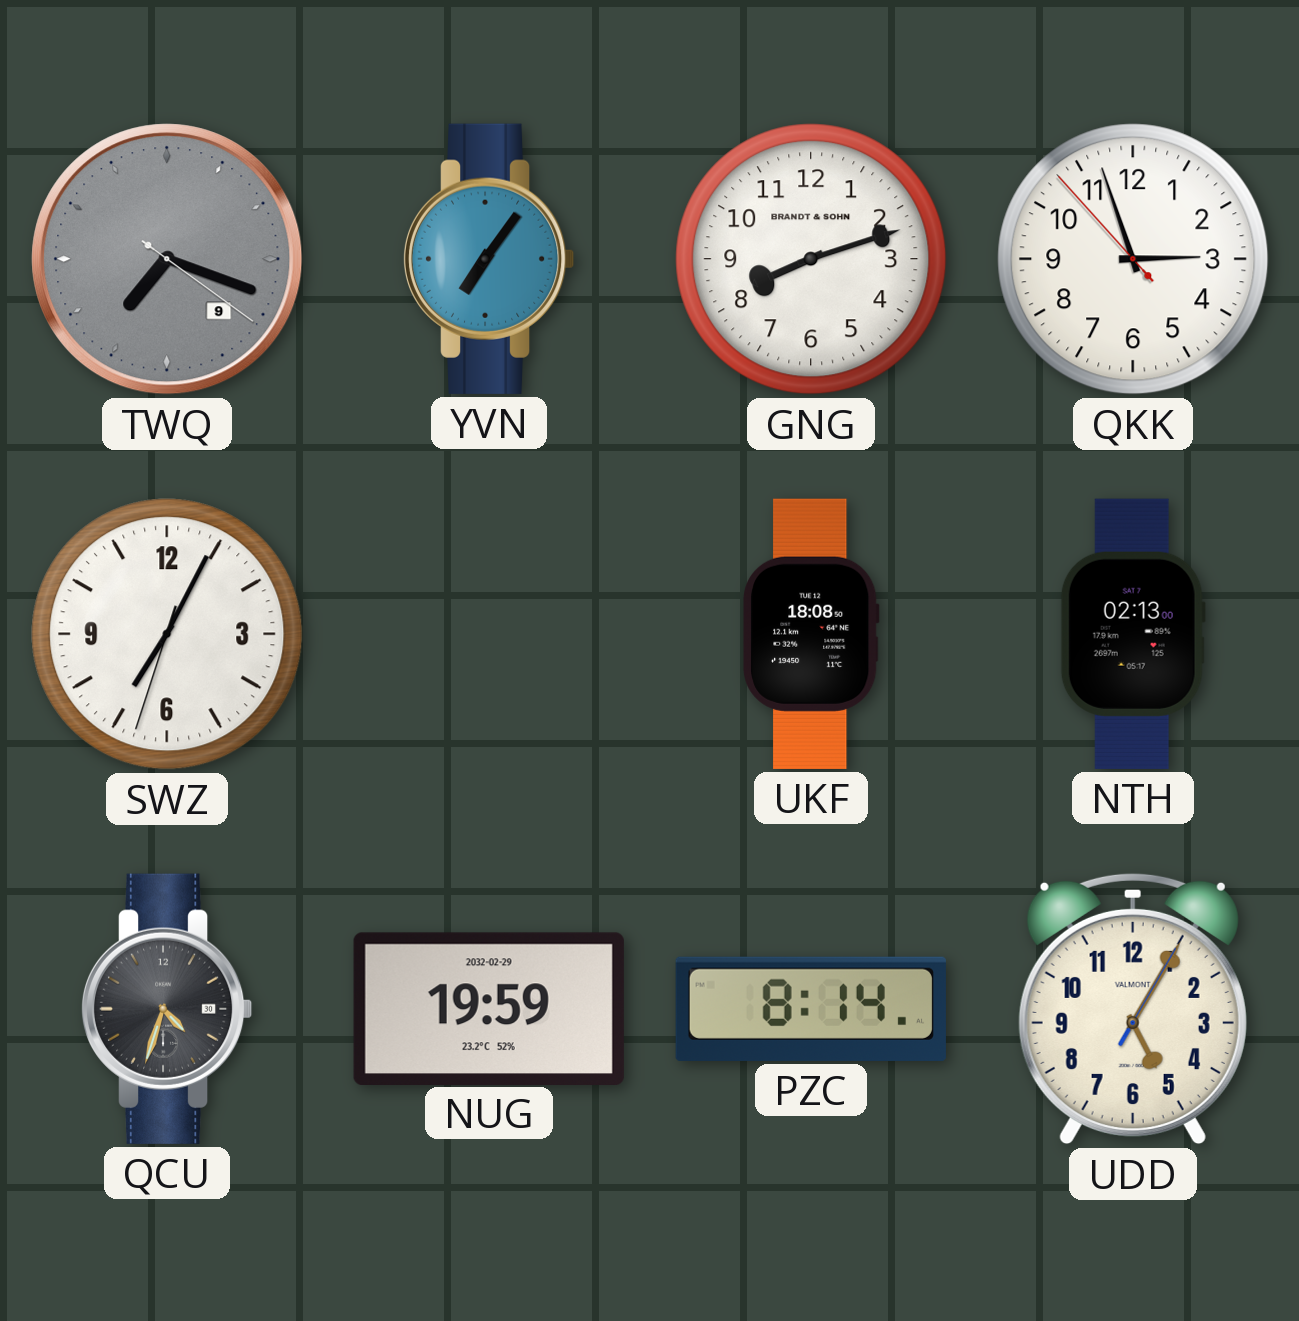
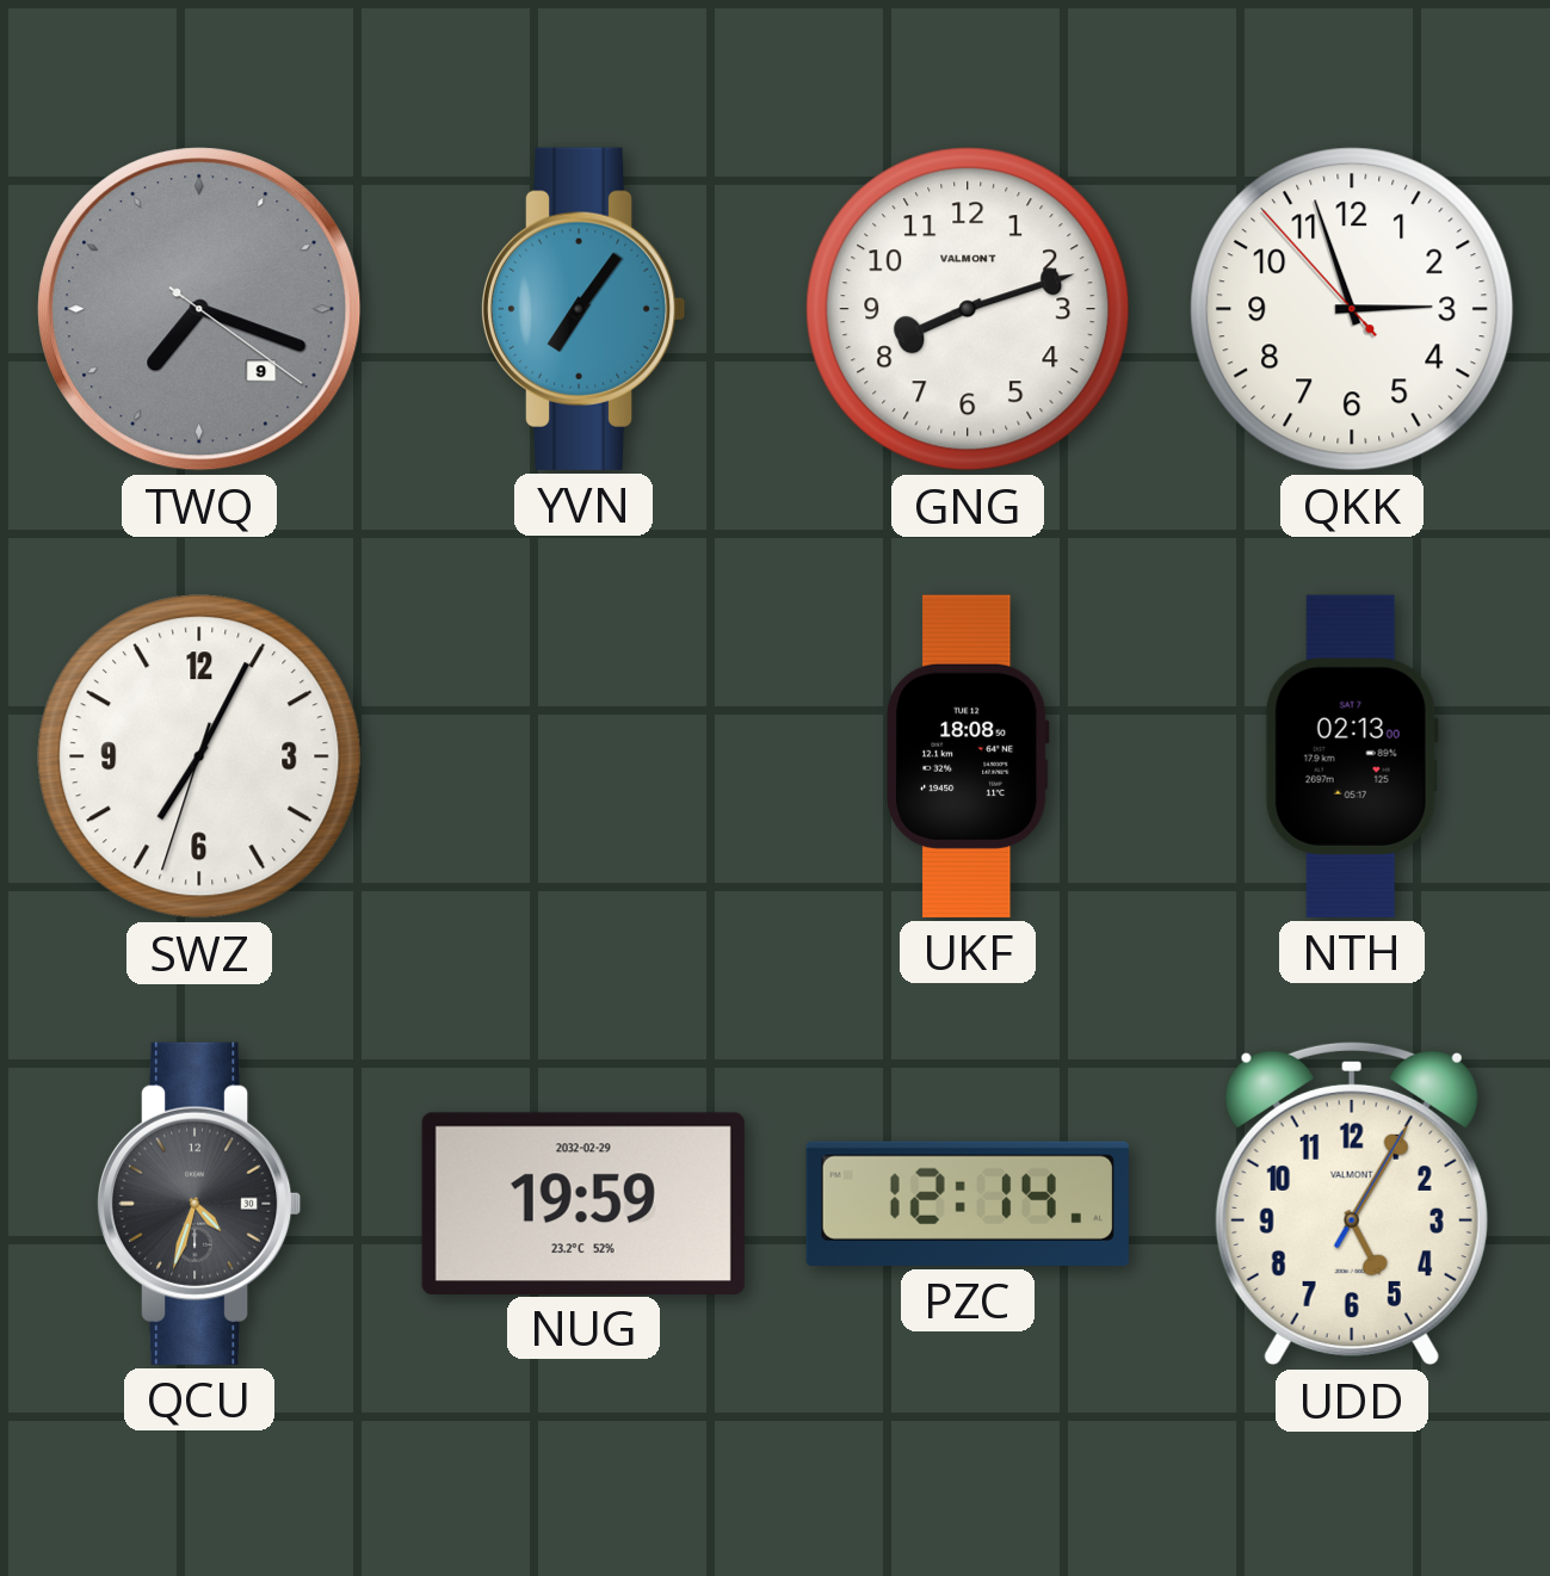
GNG brand: BRANDT & SOHN -> VALMONT (968, 309)
PZC: 8:14 -> 12:14 (968, 1204)
